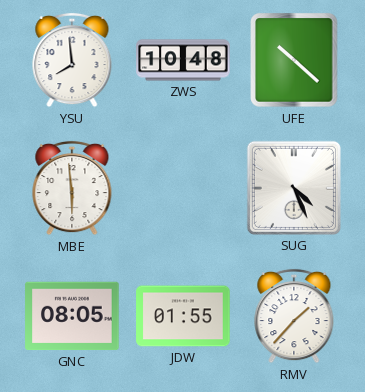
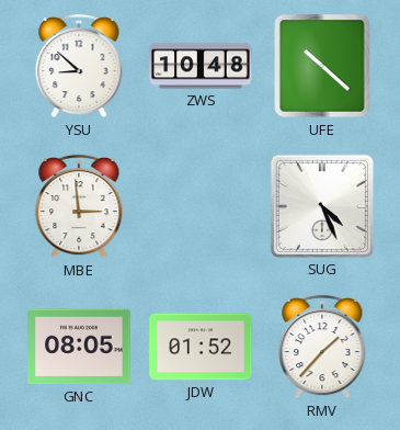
YSU: 7:59 -> 8:52 (79, 66)
MBE: 5:59 -> 2:59 (79, 206)
JDW: 01:55 -> 01:52 (201, 347)
